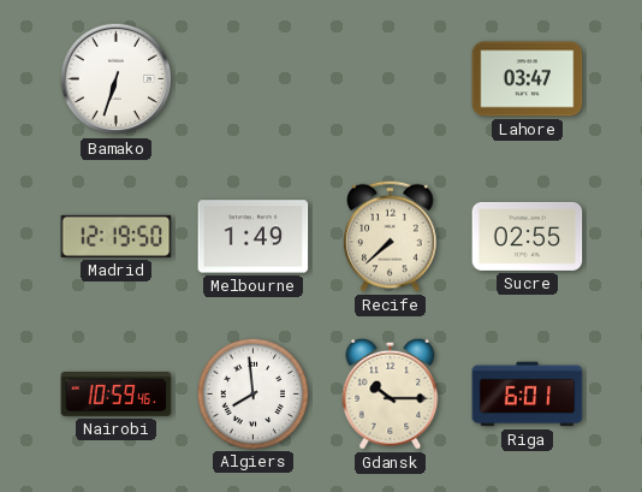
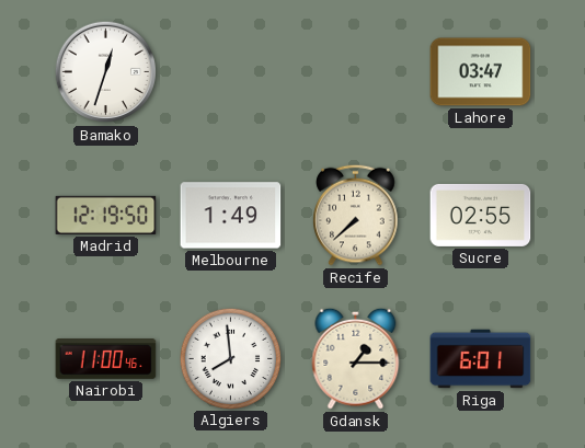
Bamako: 6:33 -> 12:33 (106, 72)
Nairobi: 10:59 -> 11:00 (106, 359)
Gdansk: 10:15 -> 1:15 (356, 358)
